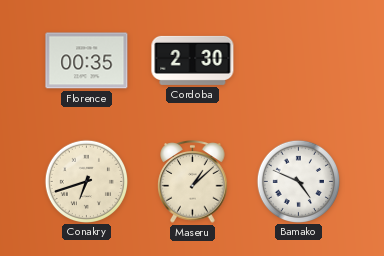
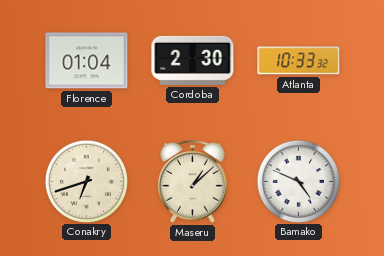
Florence: 00:35 -> 01:04 (87, 61)
Atlanta: none -> 10:33 (299, 61)
